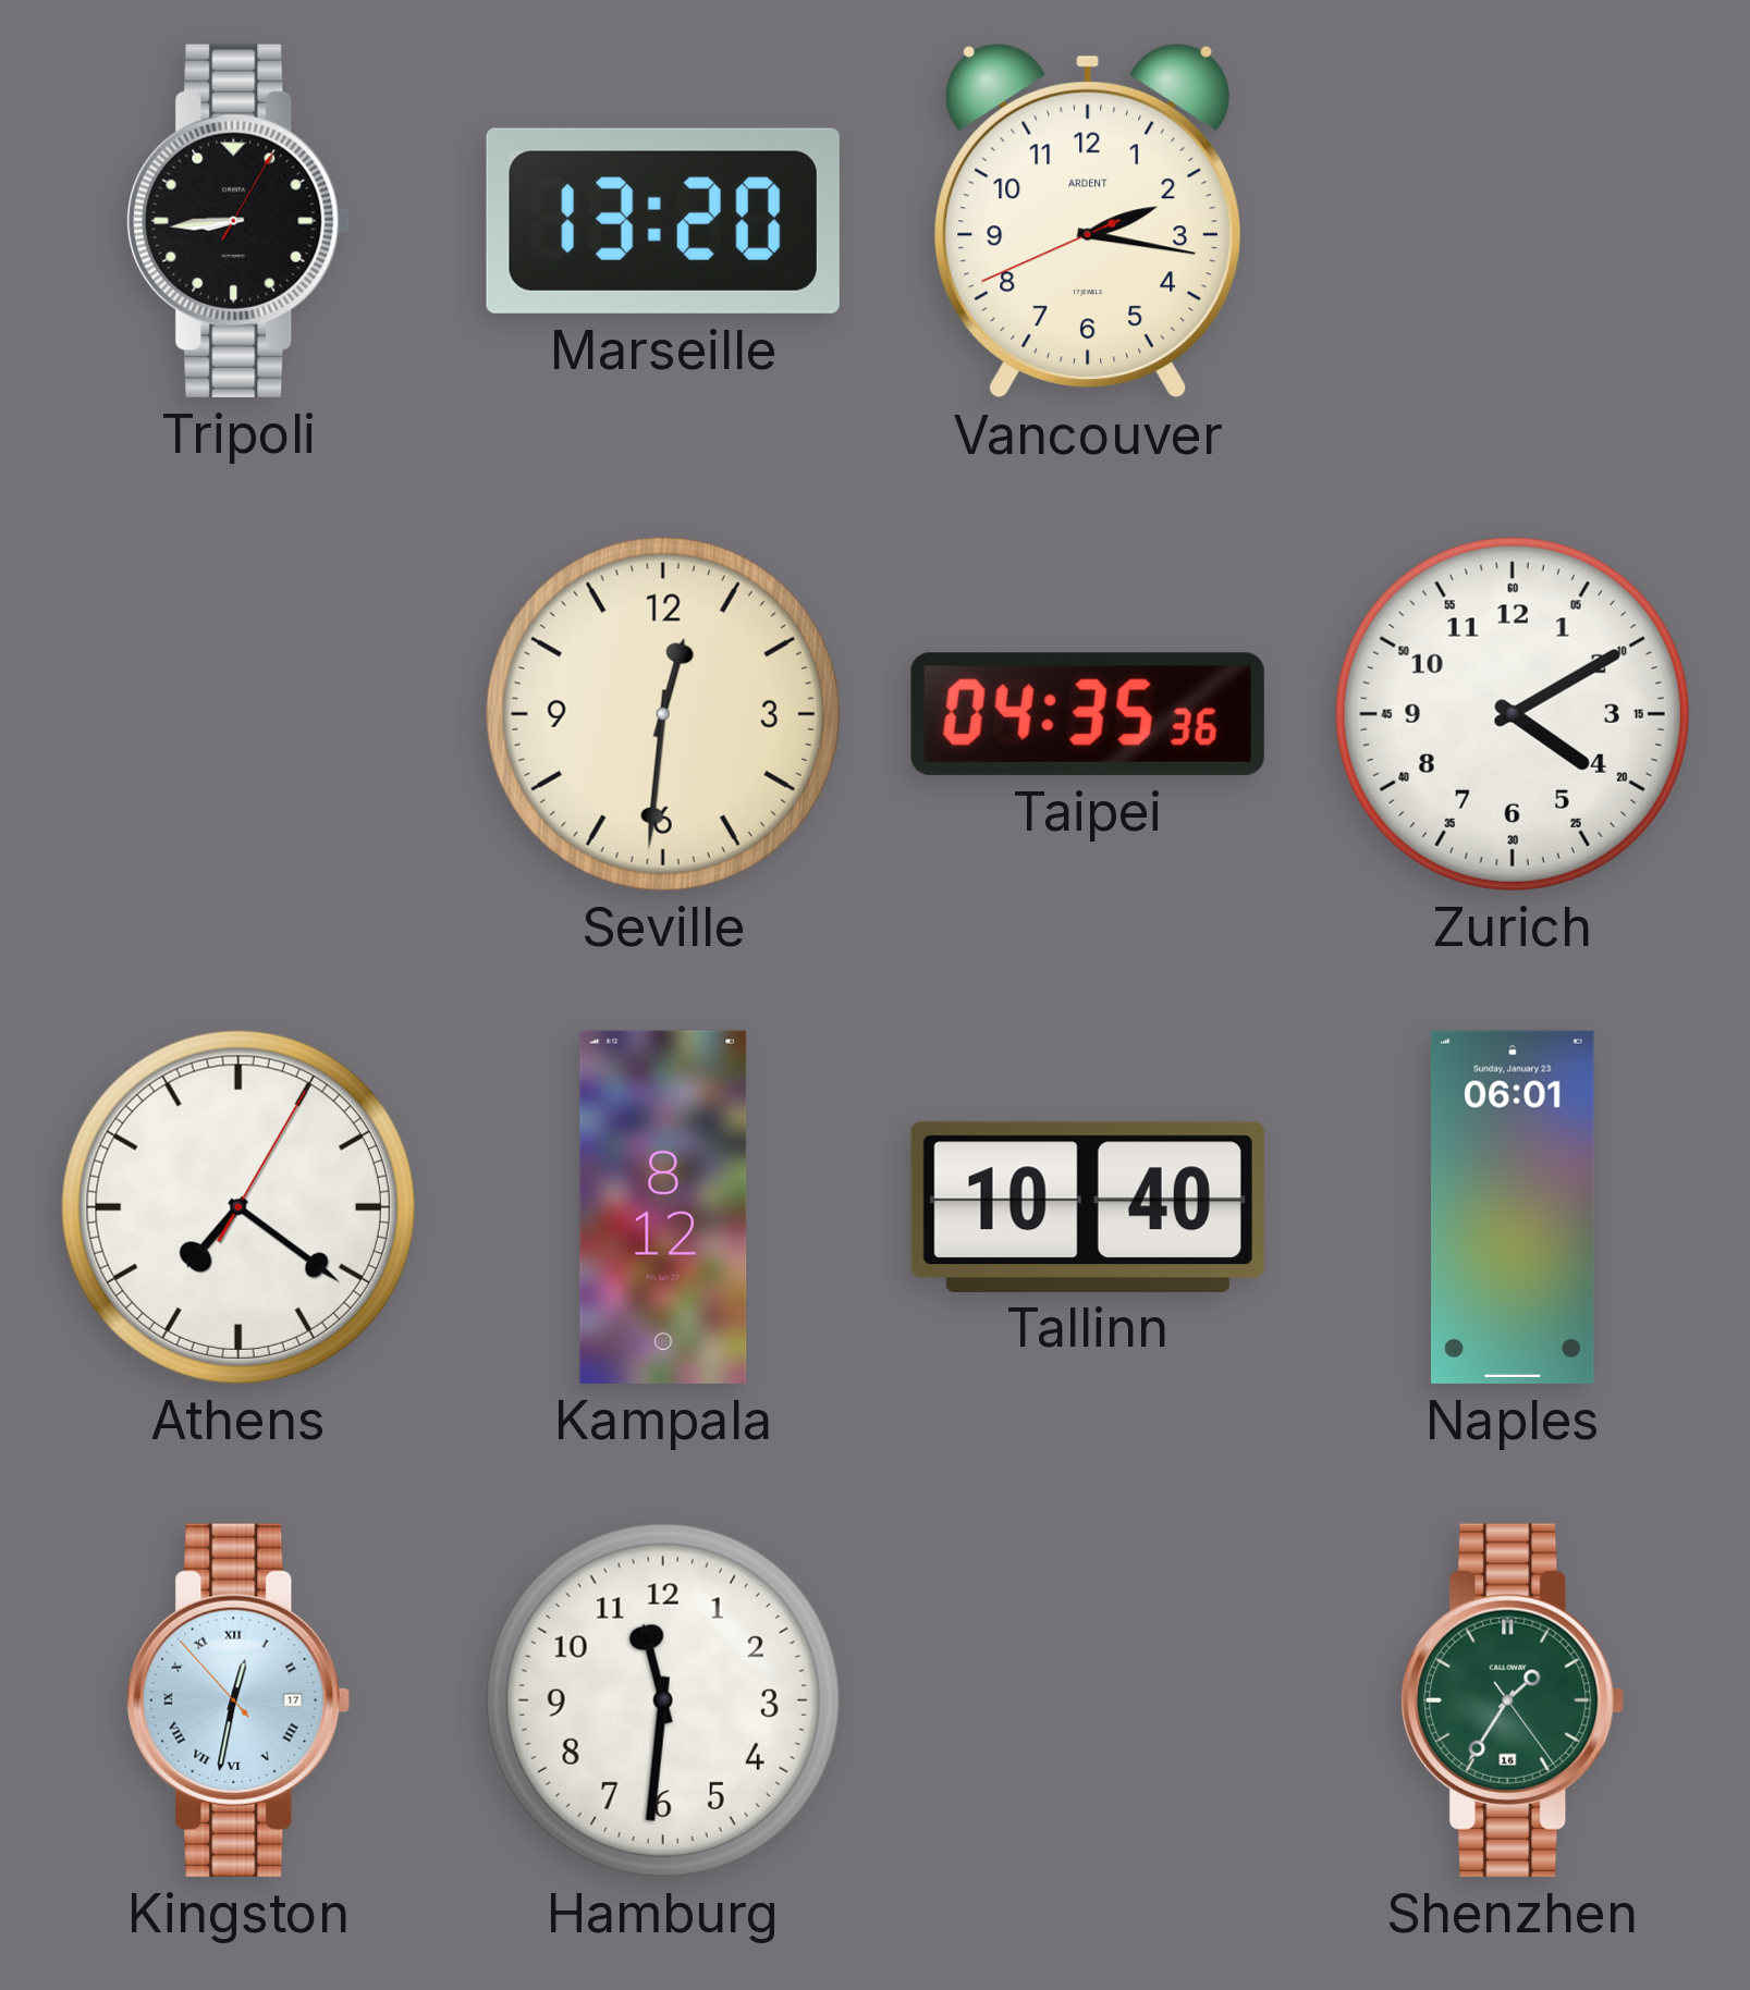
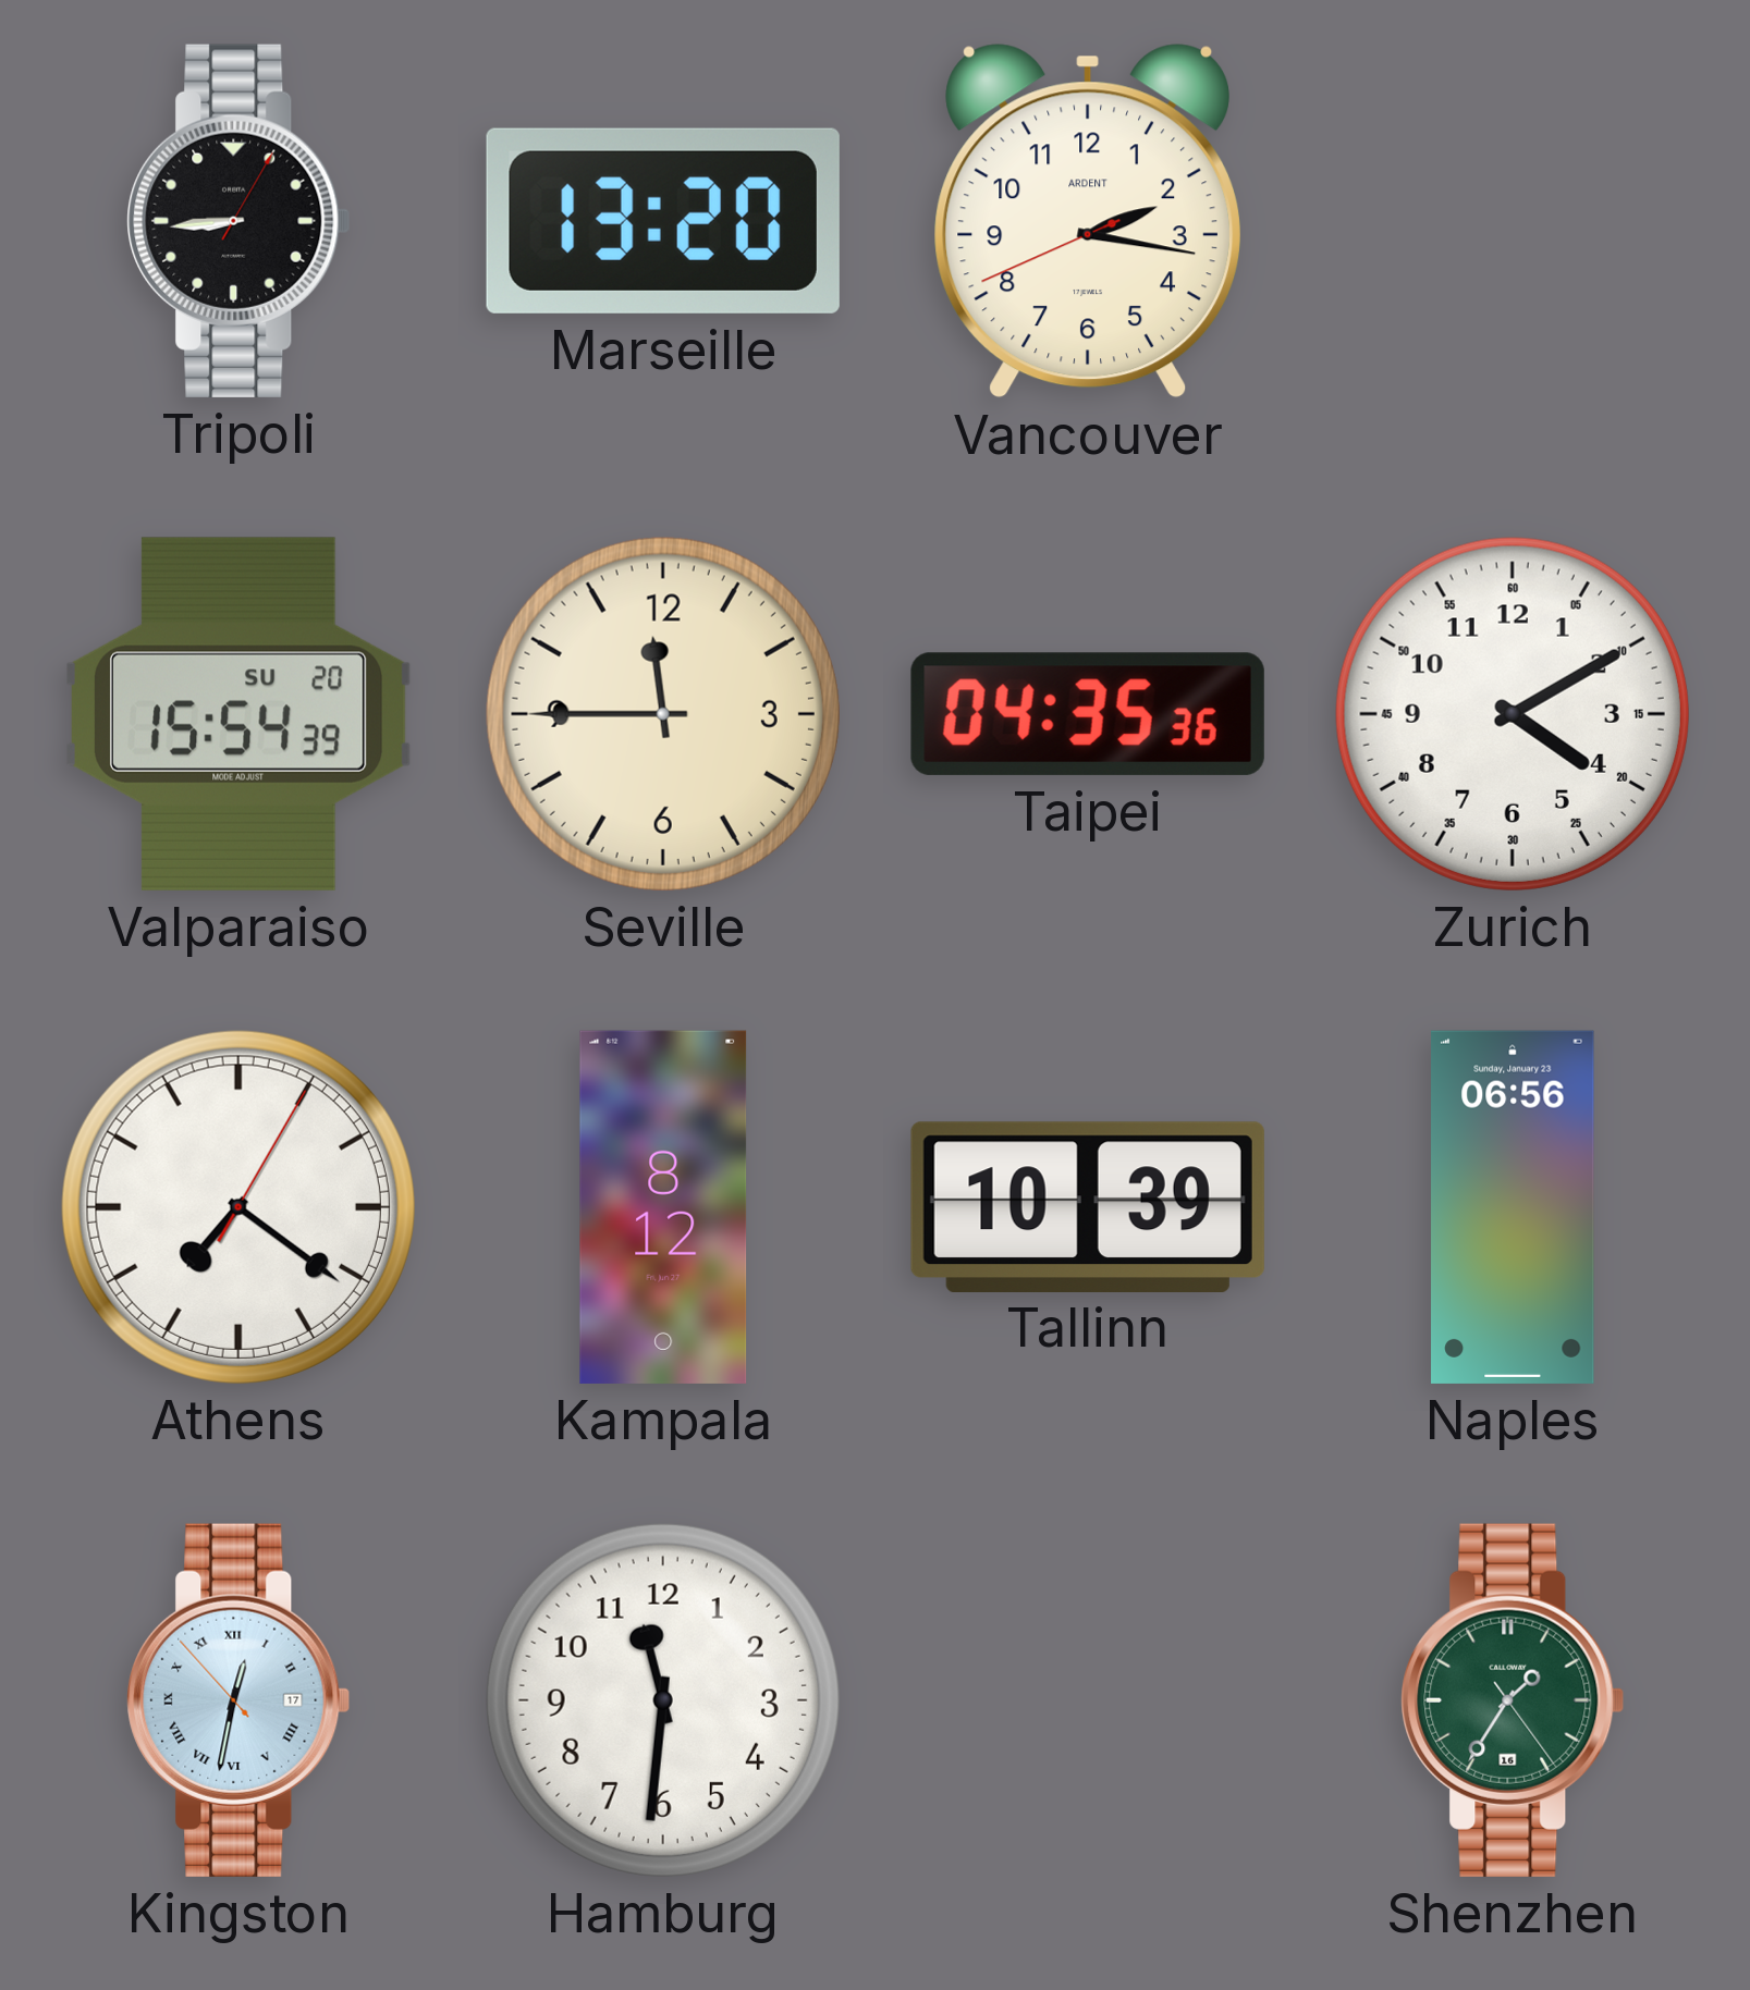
Valparaiso: none -> 15:54 (238, 714)
Seville: 12:31 -> 11:45 (663, 714)
Tallinn: 10:40 -> 10:39 (1088, 1206)
Naples: 06:01 -> 06:56 (1513, 1207)
